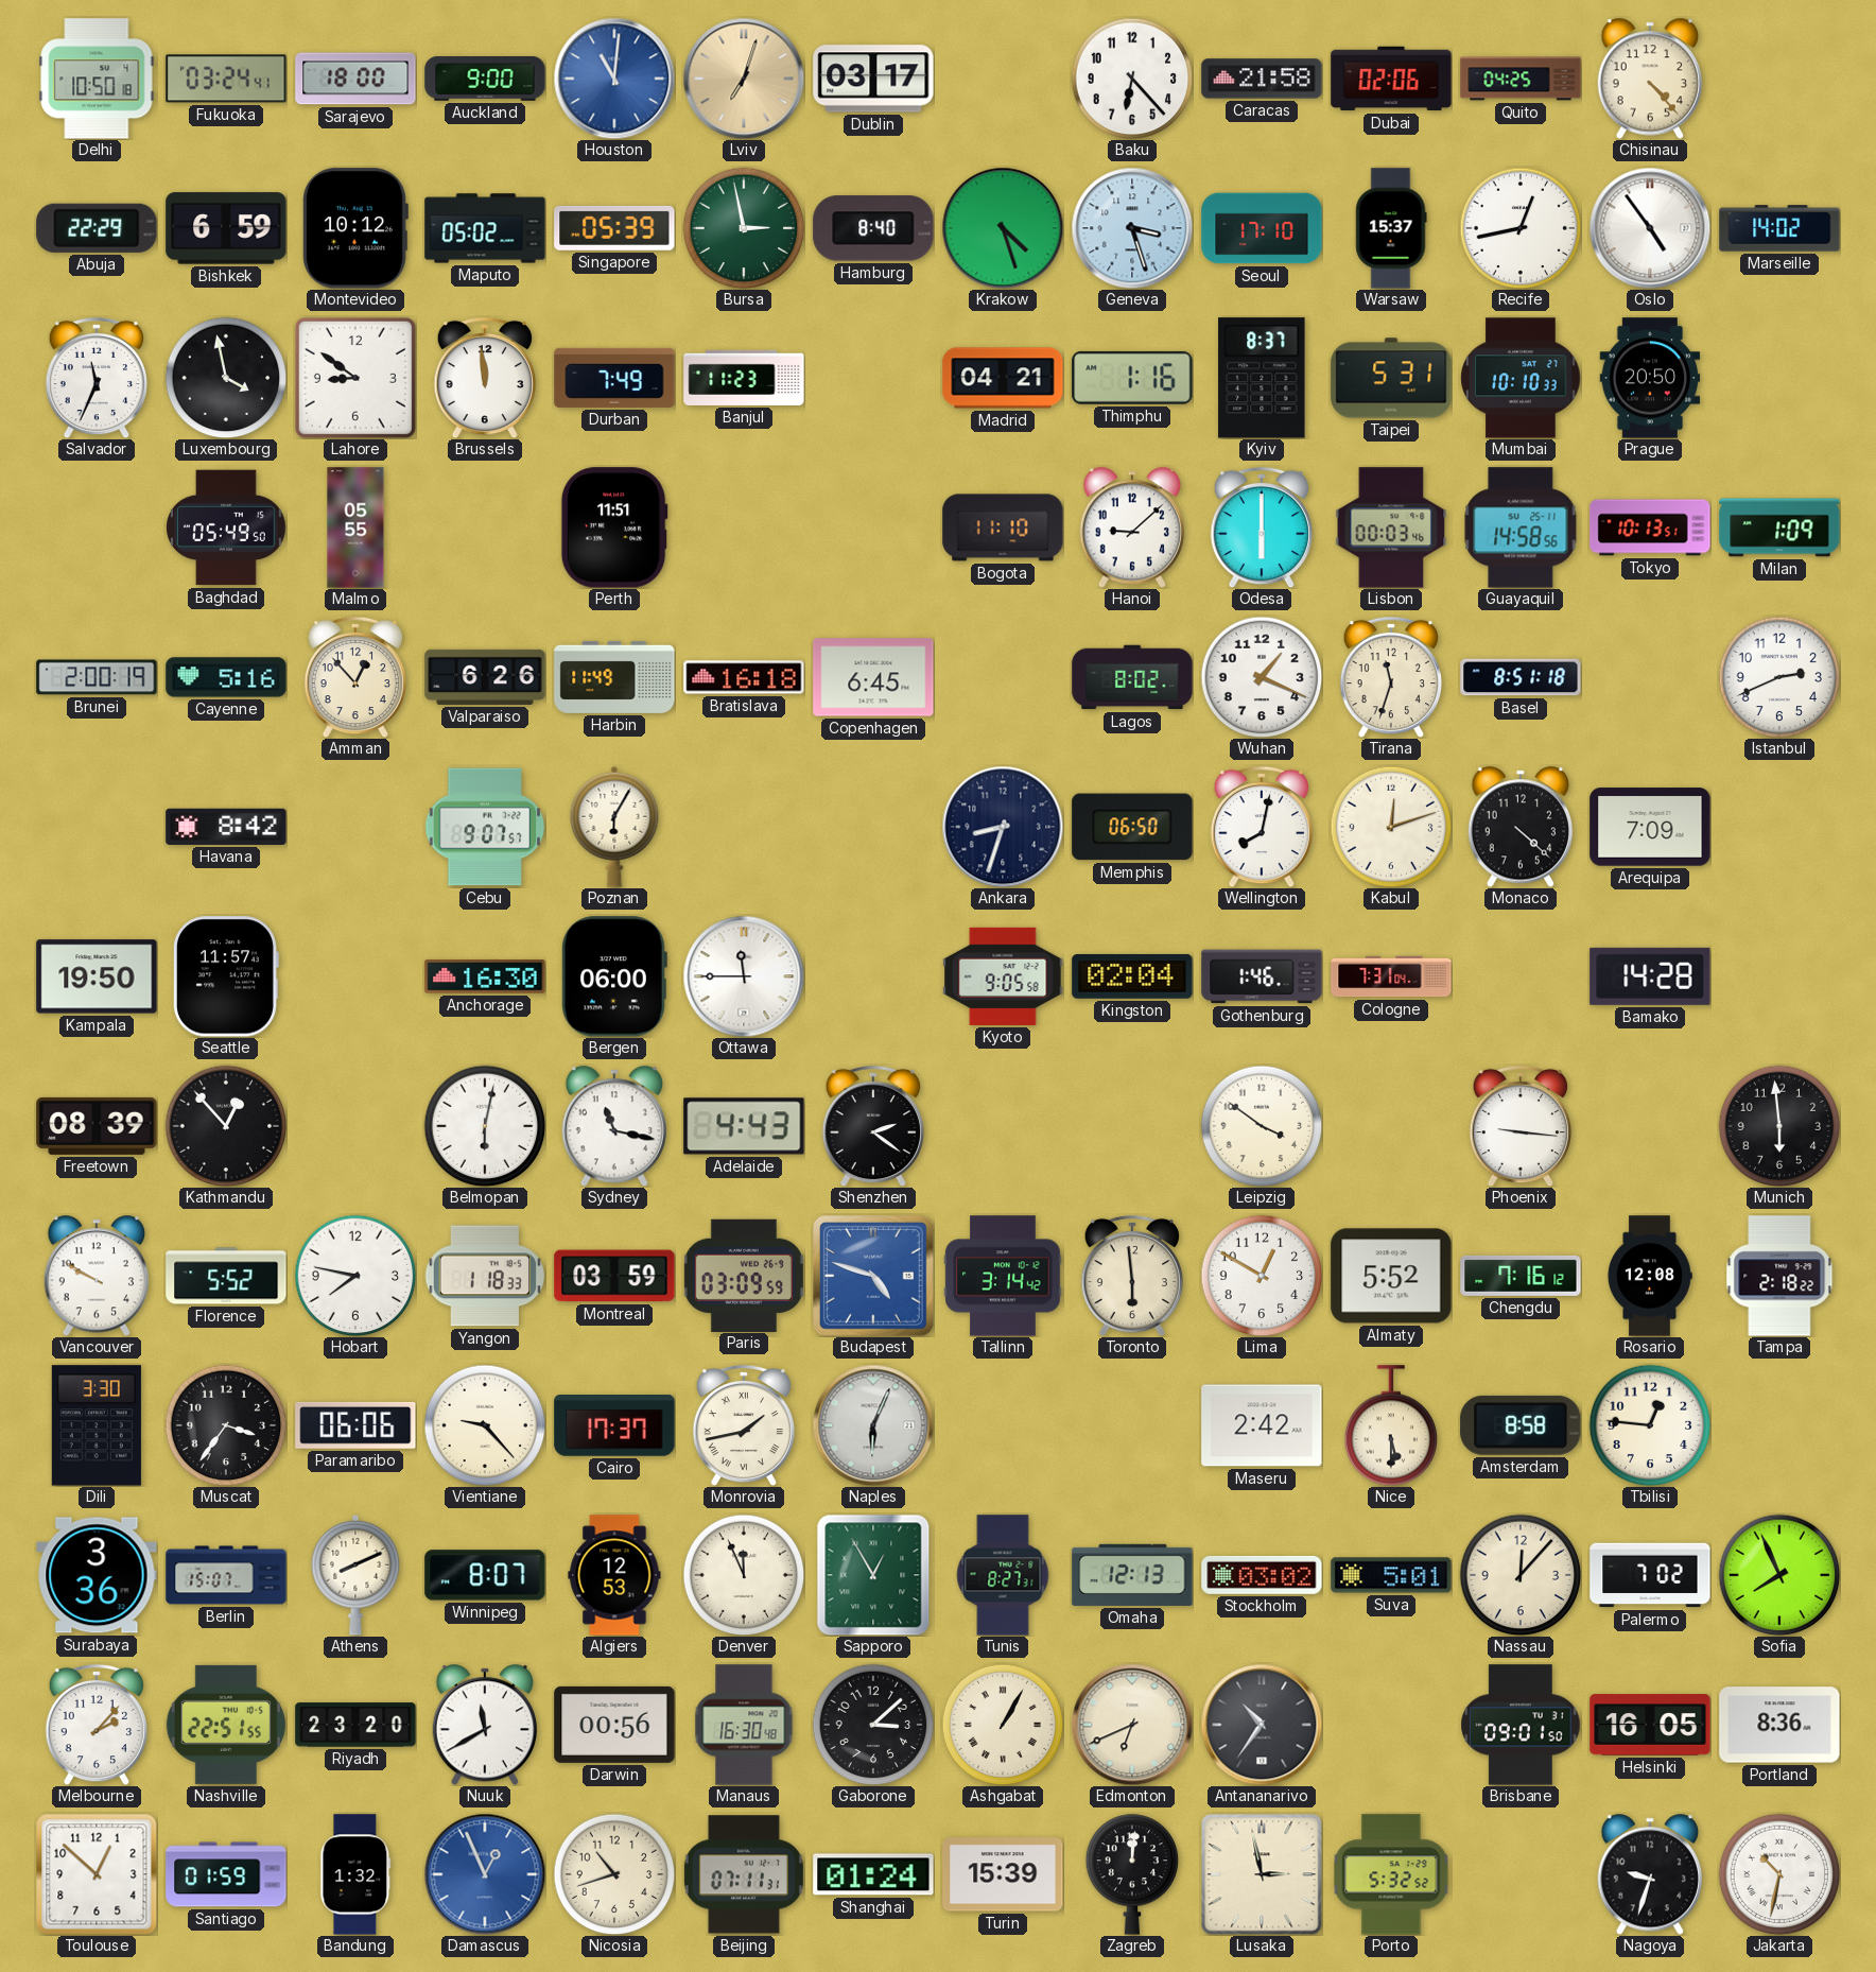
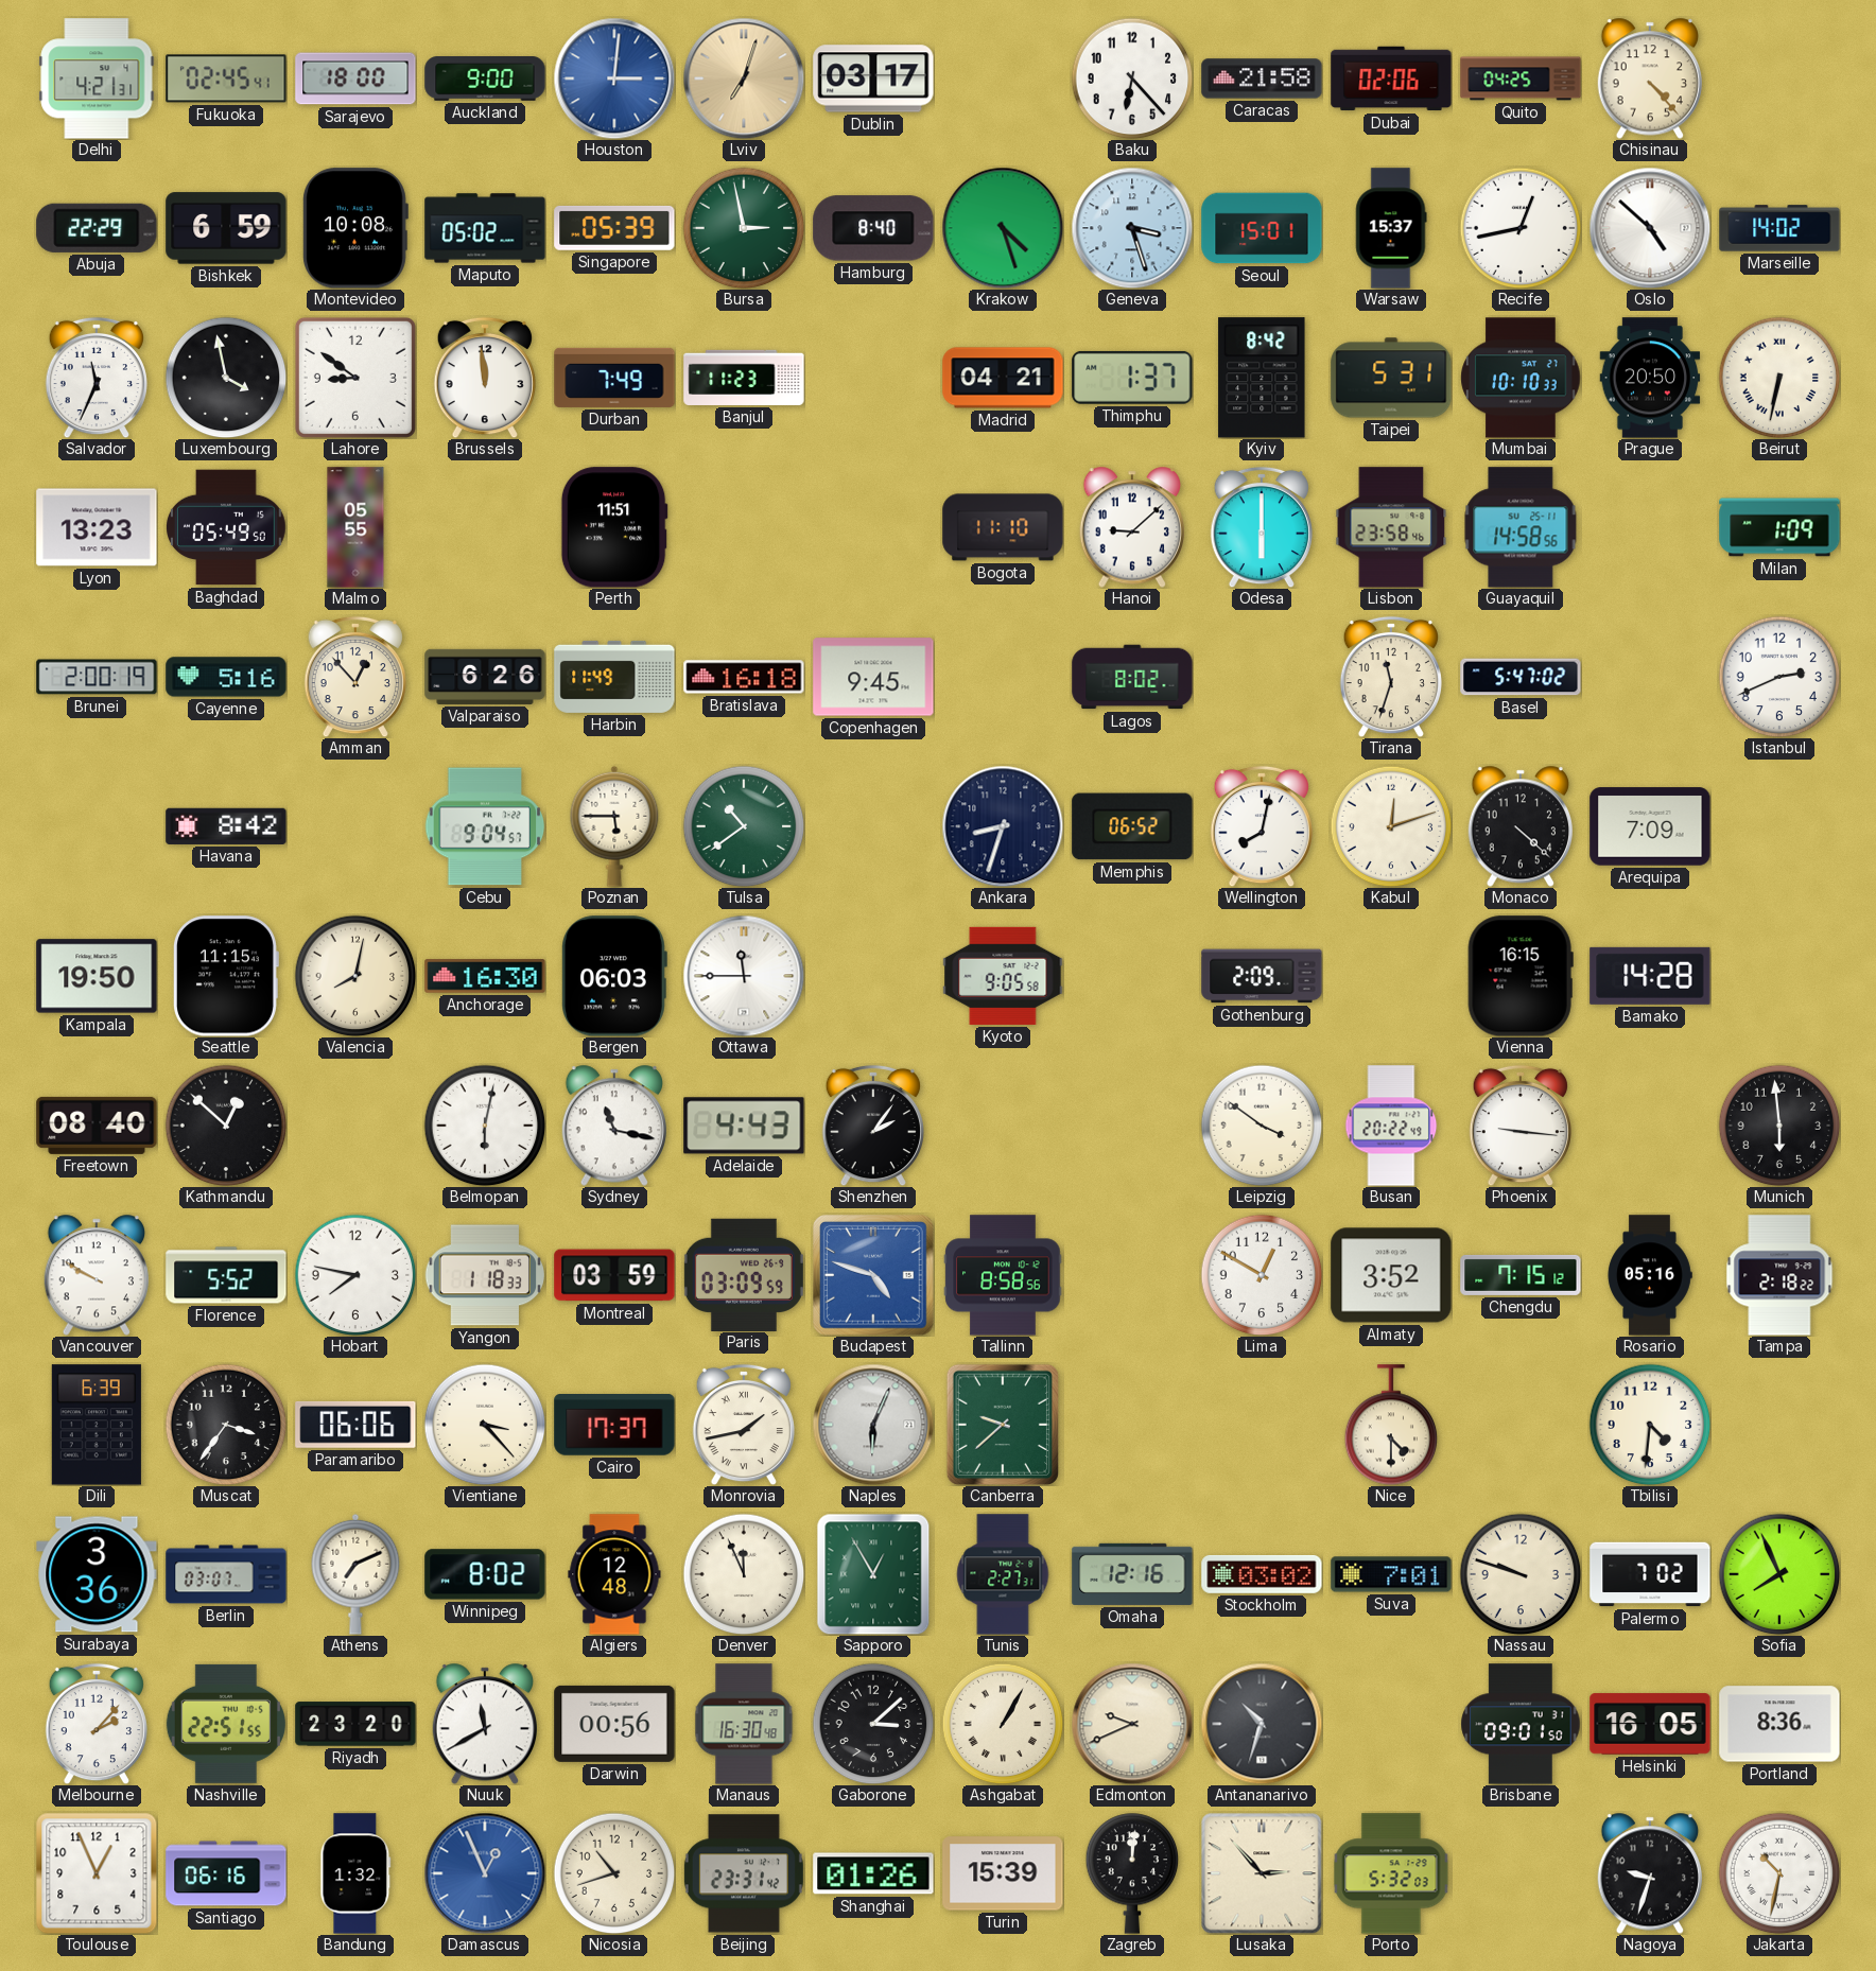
Delhi: 10:50 -> 4:21 (97, 79)
Fukuoka: 03:24 -> 02:45 (226, 79)
Houston: 11:01 -> 3:01 (614, 79)
Montevideo: 10:12 -> 10:08 (355, 228)
Seoul: 17:10 -> 15:01 (1262, 228)
Oslo: 4:54 -> 4:52 (1650, 228)
Thimphu: 1:16 -> 1:37 (1132, 378)
Kyiv: 8:37 -> 8:42 (1262, 378)
Beirut: none -> 6:32 (1779, 378)
Lyon: none -> 13:23 (97, 527)
Lisbon: 00:03 -> 23:58 (1391, 527)
Tokyo: 10:13 -> none (1650, 527)
Copenhagen: 6:45 -> 9:45 (873, 677)
Wuhan: 1:19 -> none (1262, 677)
Basel: 8:51 -> 5:47 (1521, 677)
Cebu: 9:07 -> 9:04 (485, 826)
Poznan: 6:05 -> 5:45 (614, 826)
Tulsa: none -> 10:39 (744, 826)
Memphis: 06:50 -> 06:52 (1132, 826)
Seattle: 11:57 -> 11:15 (226, 976)
Valencia: none -> 8:02 (355, 976)
Bergen: 06:00 -> 06:03 (614, 976)
Kingston: 02:04 -> none (1132, 976)
Gothenburg: 1:46 -> 2:09 (1262, 976)
Cologne: 7:31 -> none (1391, 976)
Vienna: none -> 16:15 (1521, 976)
Freetown: 08:39 -> 08:40 (97, 1126)
Kathmandu: 12:53 -> 12:52 (226, 1126)
Shenzhen: 2:21 -> 2:06 (872, 1126)
Busan: none -> 20:22 (1391, 1126)
Tallinn: 3:14 -> 8:58 (1003, 1275)
Toronto: 5:59 -> none (1131, 1276)
Almaty: 5:52 -> 3:52 (1391, 1275)
Chengdu: 7:16 -> 7:15 (1521, 1275)
Rosario: 12:08 -> 05:16 (1650, 1275)
Dili: 3:30 -> 6:39 (97, 1425)
Vientiane: 9:23 -> 3:23 (485, 1425)
Canberra: none -> 9:38 (1003, 1425)
Maseru: 2:42 -> none (1262, 1425)
Nice: 5:30 -> 4:30 (1391, 1425)
Amsterdam: 8:58 -> none (1521, 1425)
Tbilisi: 12:46 -> 4:31 (1650, 1425)
Berlin: 15:07 -> 03:07 (226, 1574)
Athens: 8:11 -> 7:11 (355, 1574)
Winnipeg: 8:07 -> 8:02 (485, 1574)
Algiers: 12:53 -> 12:48 (614, 1574)
Tunis: 8:27 -> 2:27 (1003, 1574)
Omaha: 12:13 -> 12:16 (1132, 1574)
Suva: 5:01 -> 7:01 (1391, 1574)
Nassau: 12:07 -> 9:48 (1521, 1574)
Edmonton: 6:41 -> 9:41 (1132, 1724)
Antananarivo: 10:36 -> 10:33 (1262, 1724)
Toulouse: 12:52 -> 12:56 (97, 1873)
Santiago: 01:59 -> 06:16 (226, 1873)
Beijing: 07:11 -> 23:31 (744, 1873)
Shanghai: 01:24 -> 01:26 (873, 1873)
Lusaka: 2:58 -> 2:53 (1262, 1873)
Porto: 5:32:52 -> 5:32:03 (1391, 1873)
